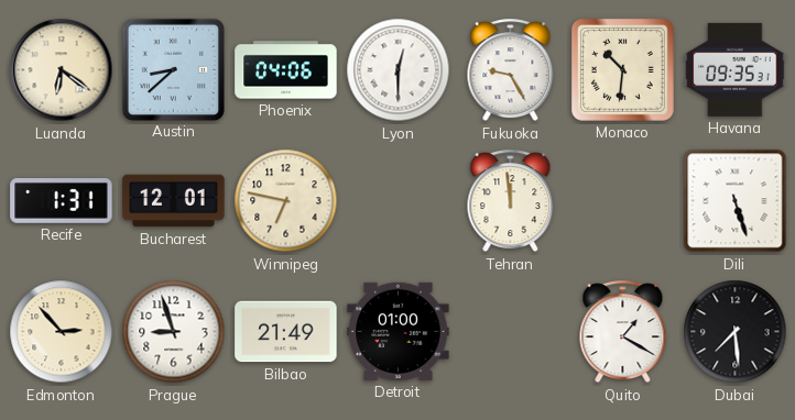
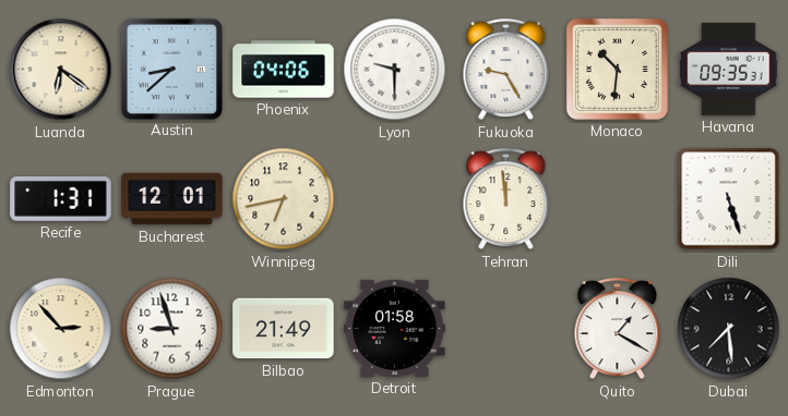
Lyon: 12:30 -> 9:30 (395, 70)
Winnipeg: 6:47 -> 6:43 (284, 199)
Detroit: 01:00 -> 01:58 (395, 328)
